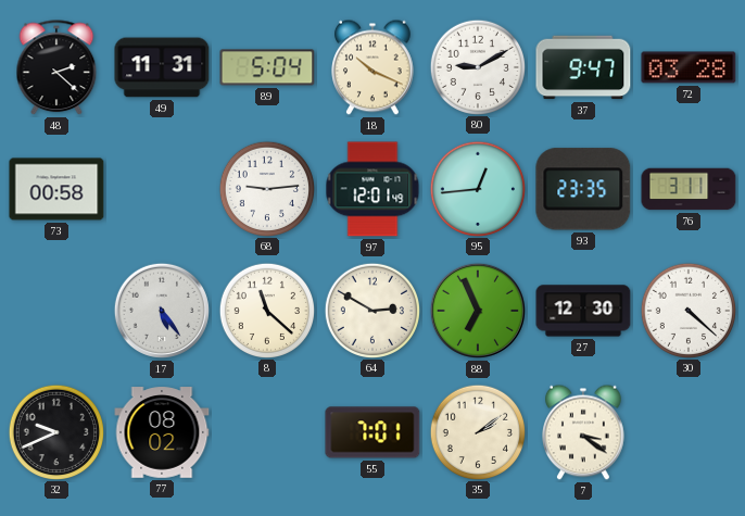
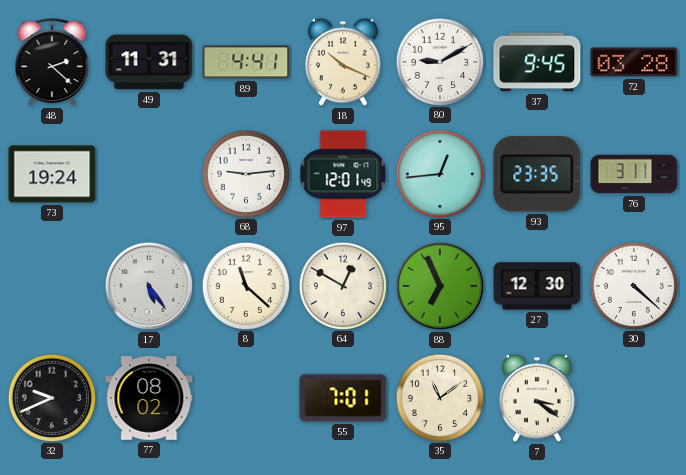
89: 5:04 -> 4:41 (246, 62)
37: 9:47 -> 9:45 (537, 62)
73: 00:58 -> 19:24 (52, 174)
64: 2:50 -> 12:50 (342, 285)
35: 2:09 -> 11:09 (439, 397)
